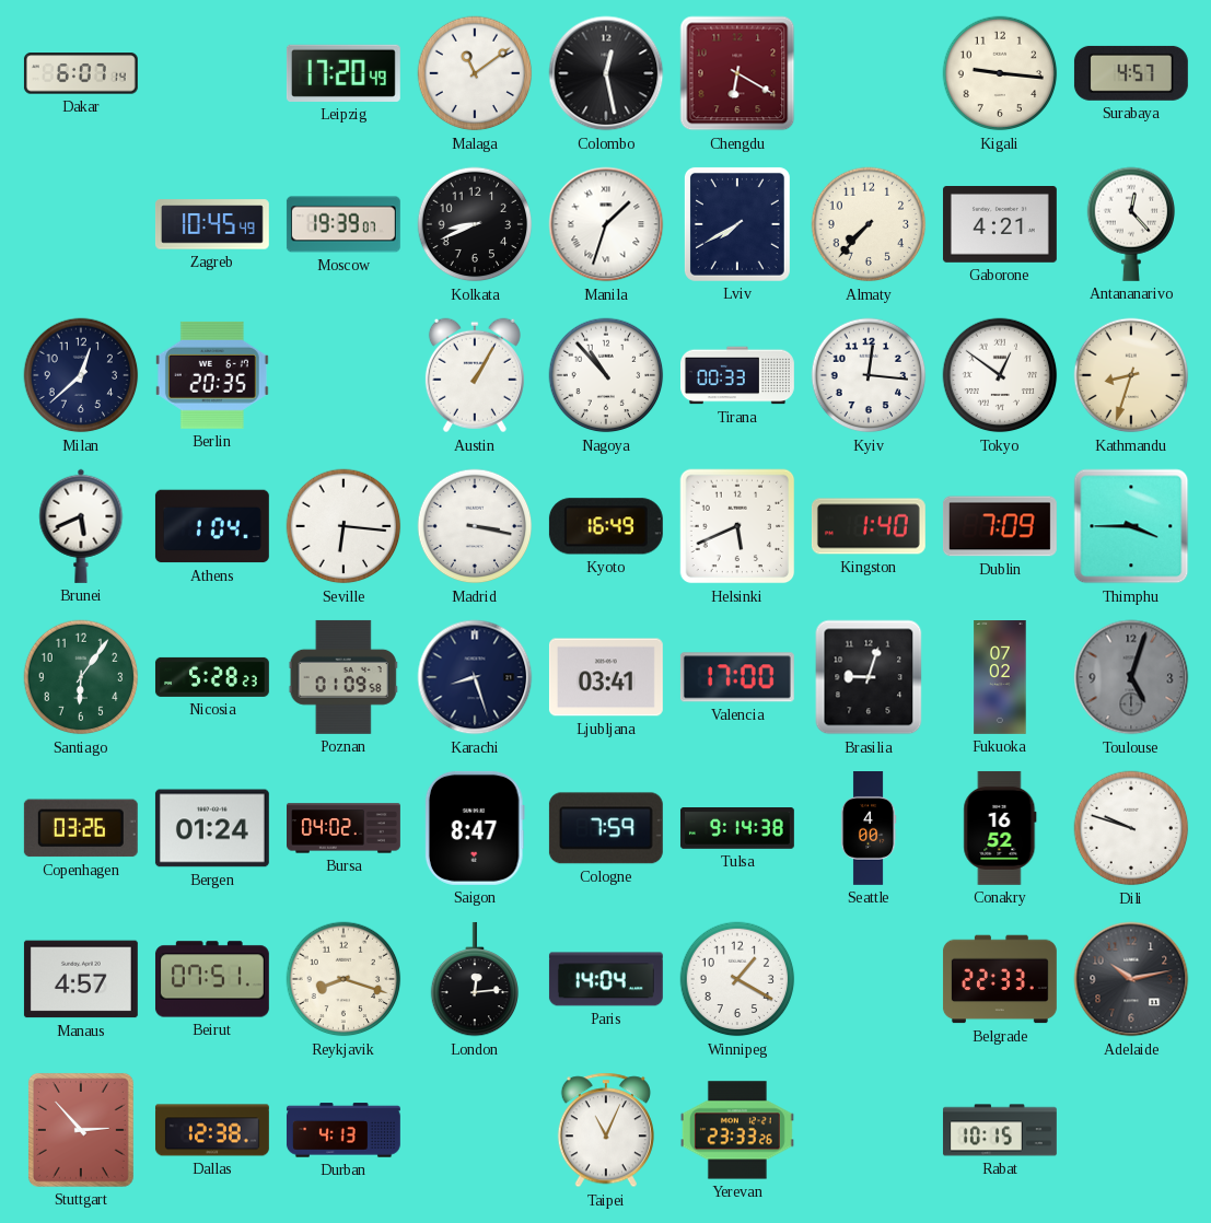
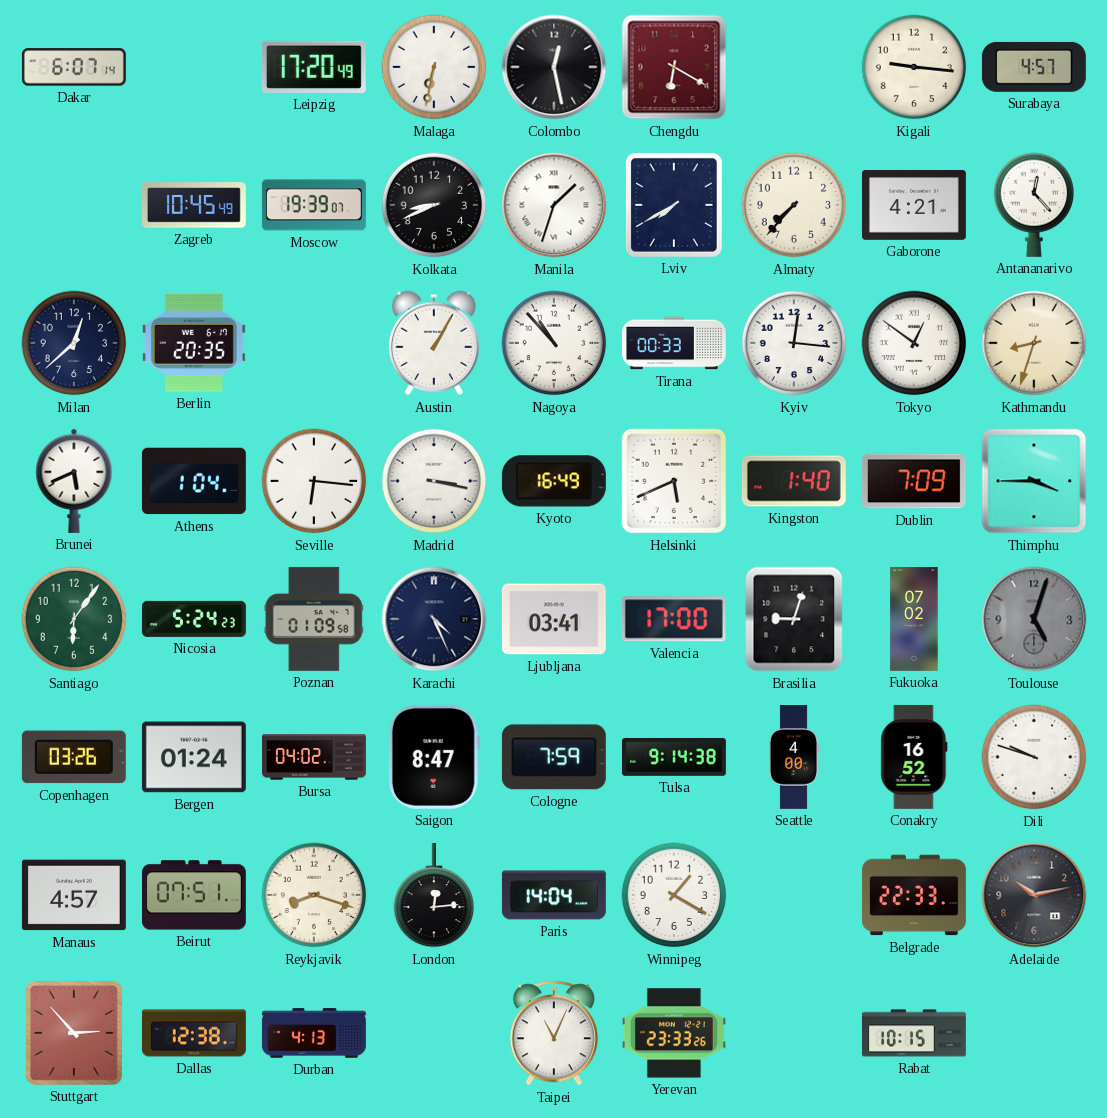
Malaga: 11:09 -> 6:32 (434, 67)
Nicosia: 5:28 -> 5:24 (194, 619)
Karachi: 8:27 -> 4:26 (434, 619)
